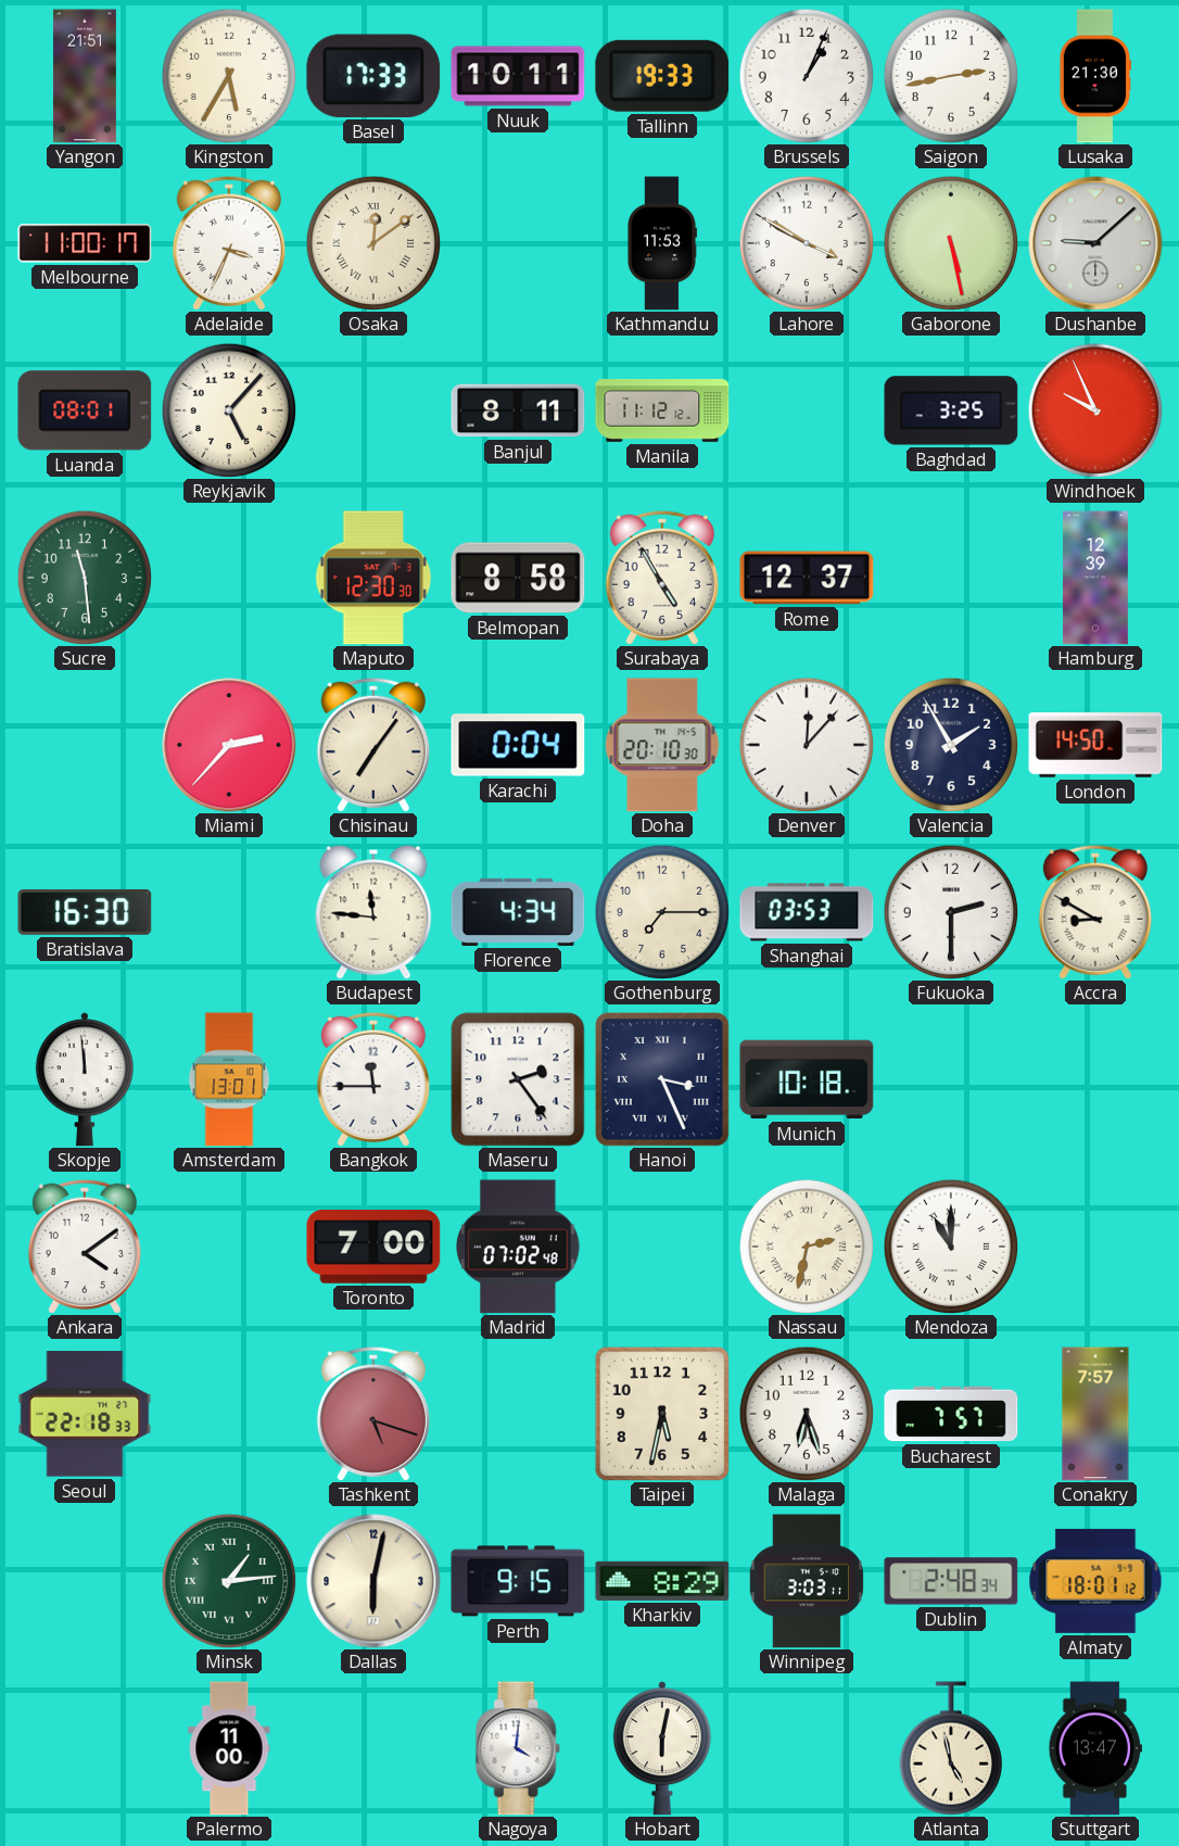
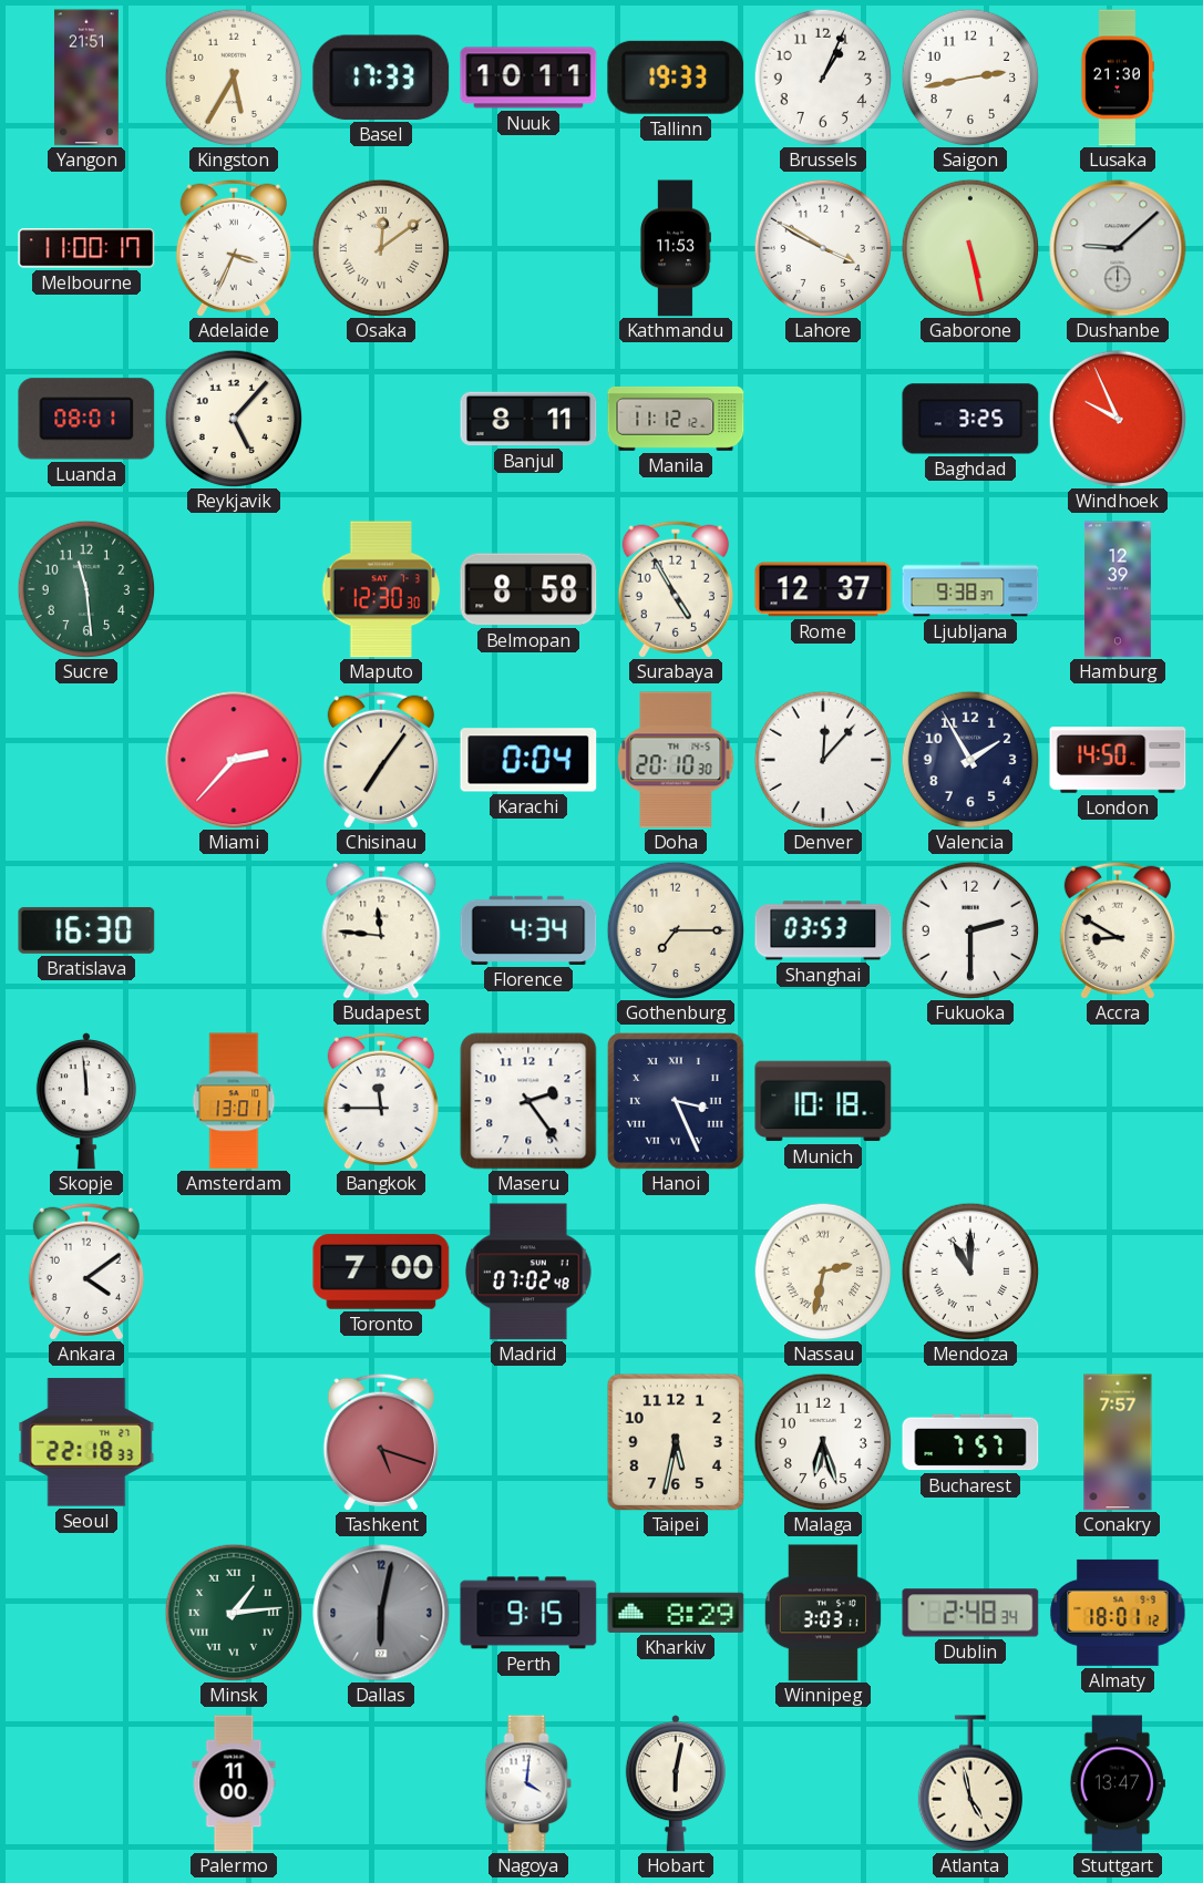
Ljubljana: none -> 9:38 (970, 589)
Dallas dial: cream -> grey (381, 1613)
